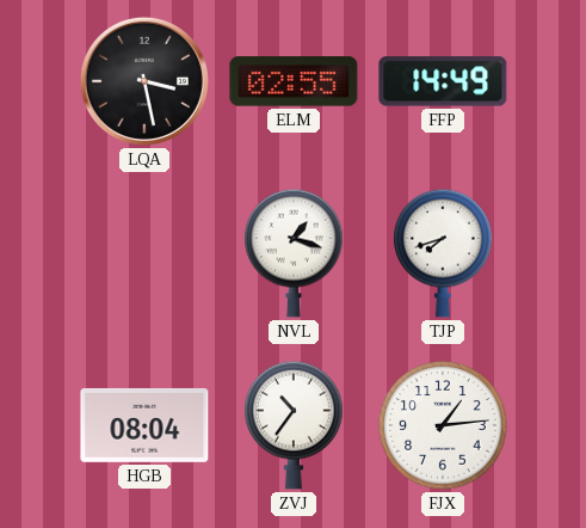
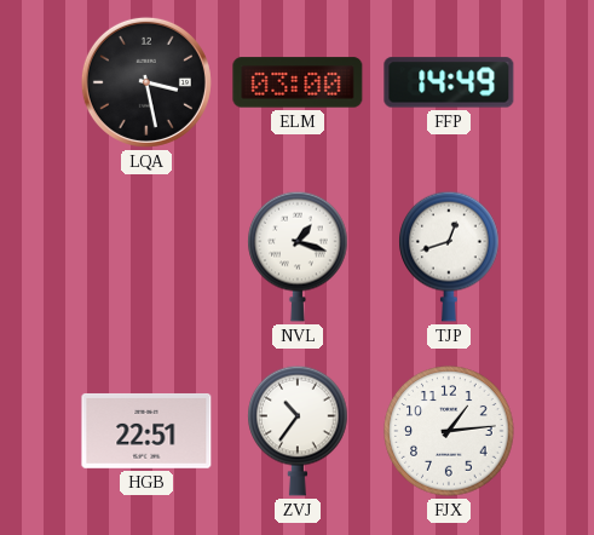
ELM: 02:55 -> 03:00 (298, 82)
TJP: 7:42 -> 12:42 (449, 257)
HGB: 08:04 -> 22:51 (146, 431)
